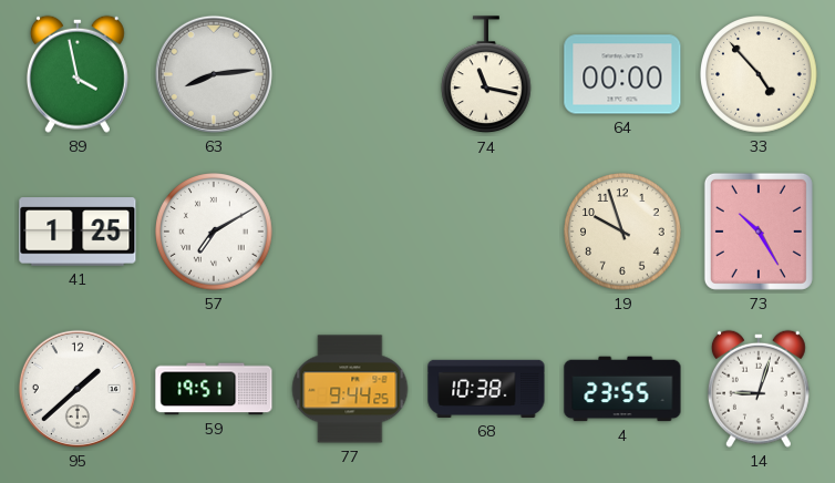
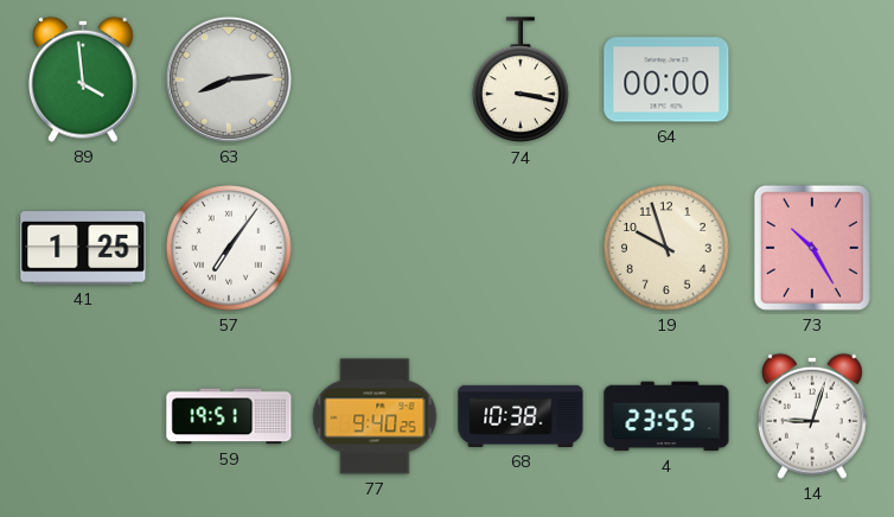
89: 3:58 -> 3:59 (83, 79)
74: 11:17 -> 3:17 (522, 81)
33: 4:53 -> none (759, 74)
57: 7:10 -> 7:06 (229, 248)
95: 1:38 -> none (78, 389)
77: 9:44 -> 9:40 (375, 416)
